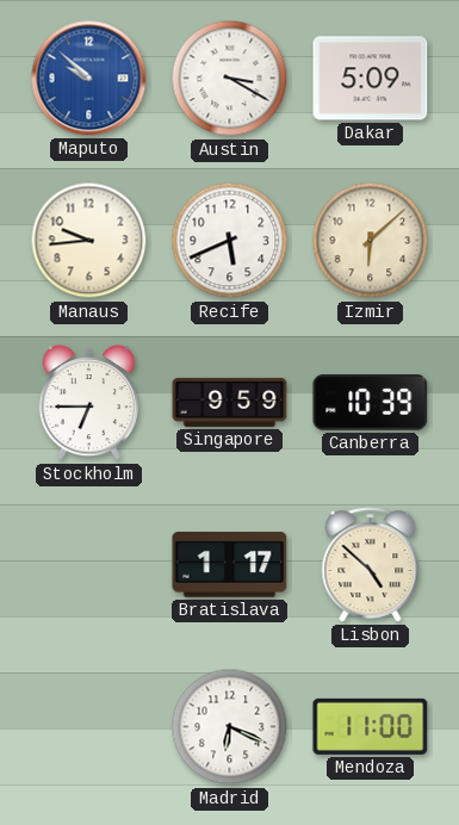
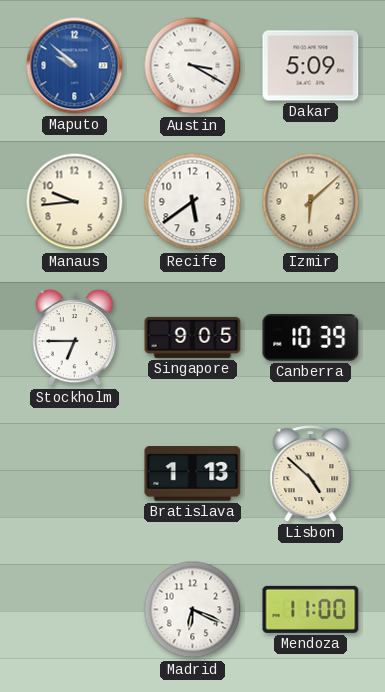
Recife: 5:41 -> 5:39 (193, 202)
Singapore: 9:59 -> 9:05 (193, 337)
Bratislava: 1:17 -> 1:13 (193, 474)
